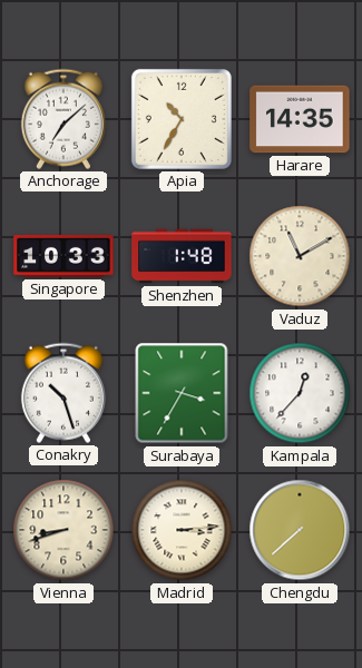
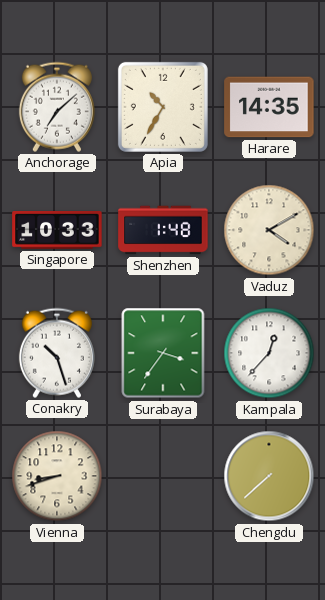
Vaduz: 11:10 -> 4:10 (269, 230)
Surabaya: 3:35 -> 3:36 (163, 353)
Madrid: 3:14 -> none (182, 530)
